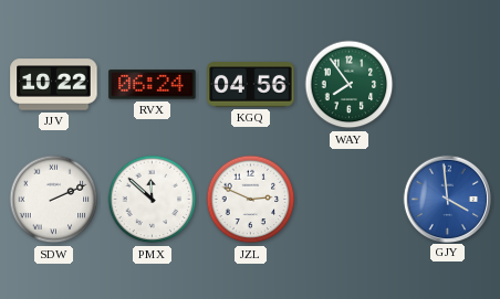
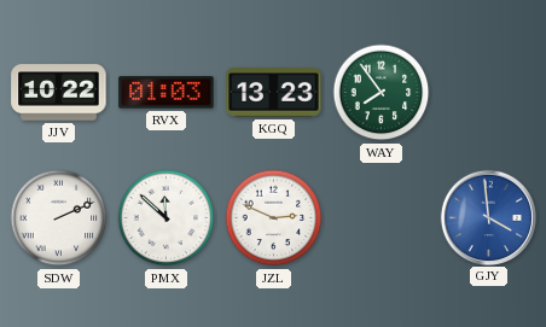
RVX: 06:24 -> 01:03 (167, 93)
KGQ: 04:56 -> 13:23 (274, 93)
